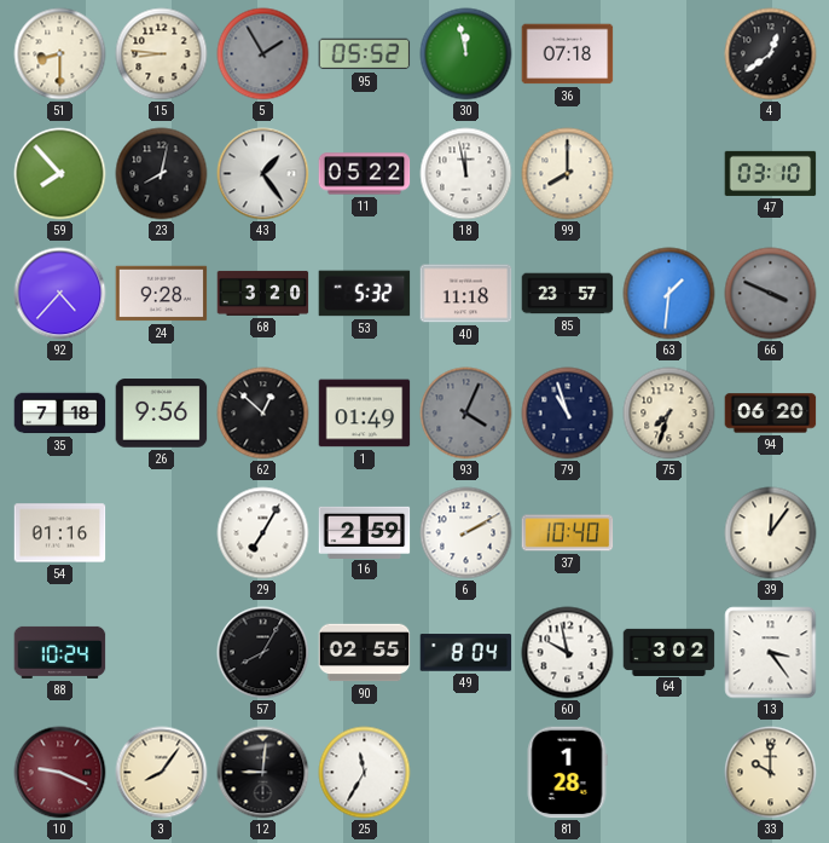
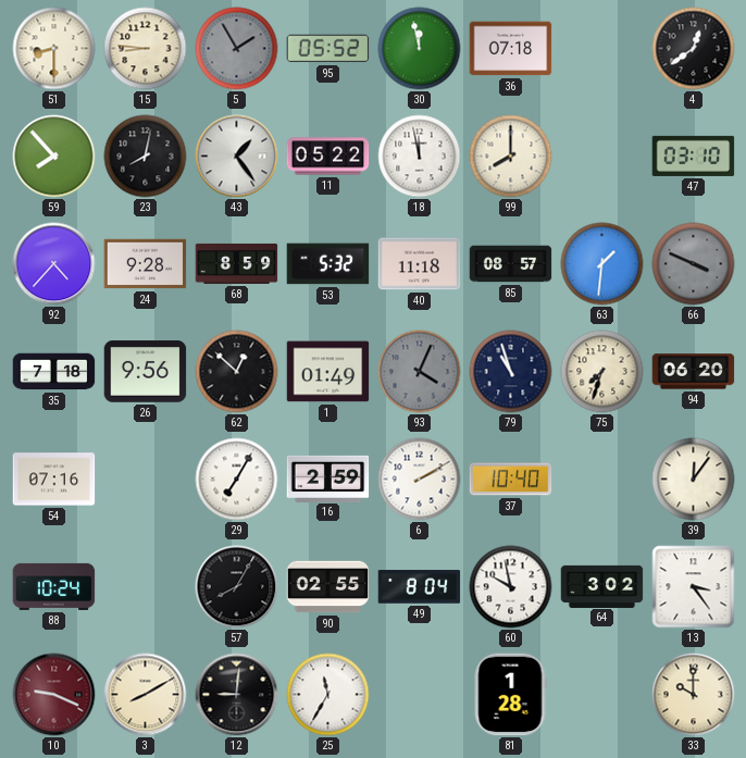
68: 3:20 -> 8:59 (237, 263)
85: 23:57 -> 08:57 (511, 264)
54: 01:16 -> 07:16 (54, 480)
3: 8:06 -> 8:10 (146, 695)
